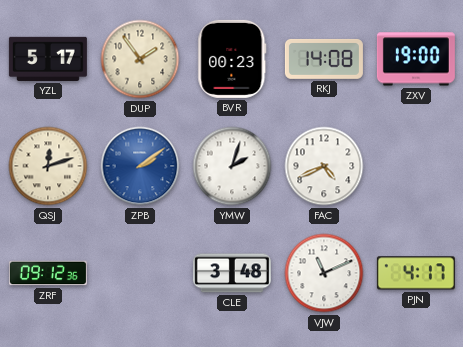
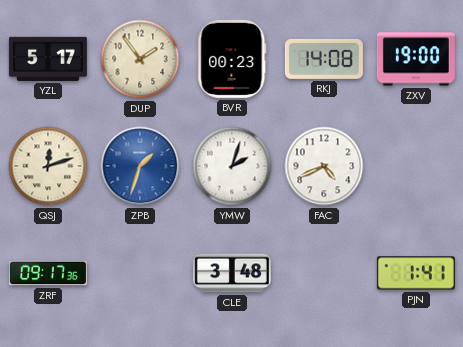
ZPB: 2:09 -> 1:33 (140, 166)
ZRF: 09:12 -> 09:17 (48, 273)
VJW: 11:11 -> none (324, 273)
PJN: 4:17 -> 1:41 (416, 273)
